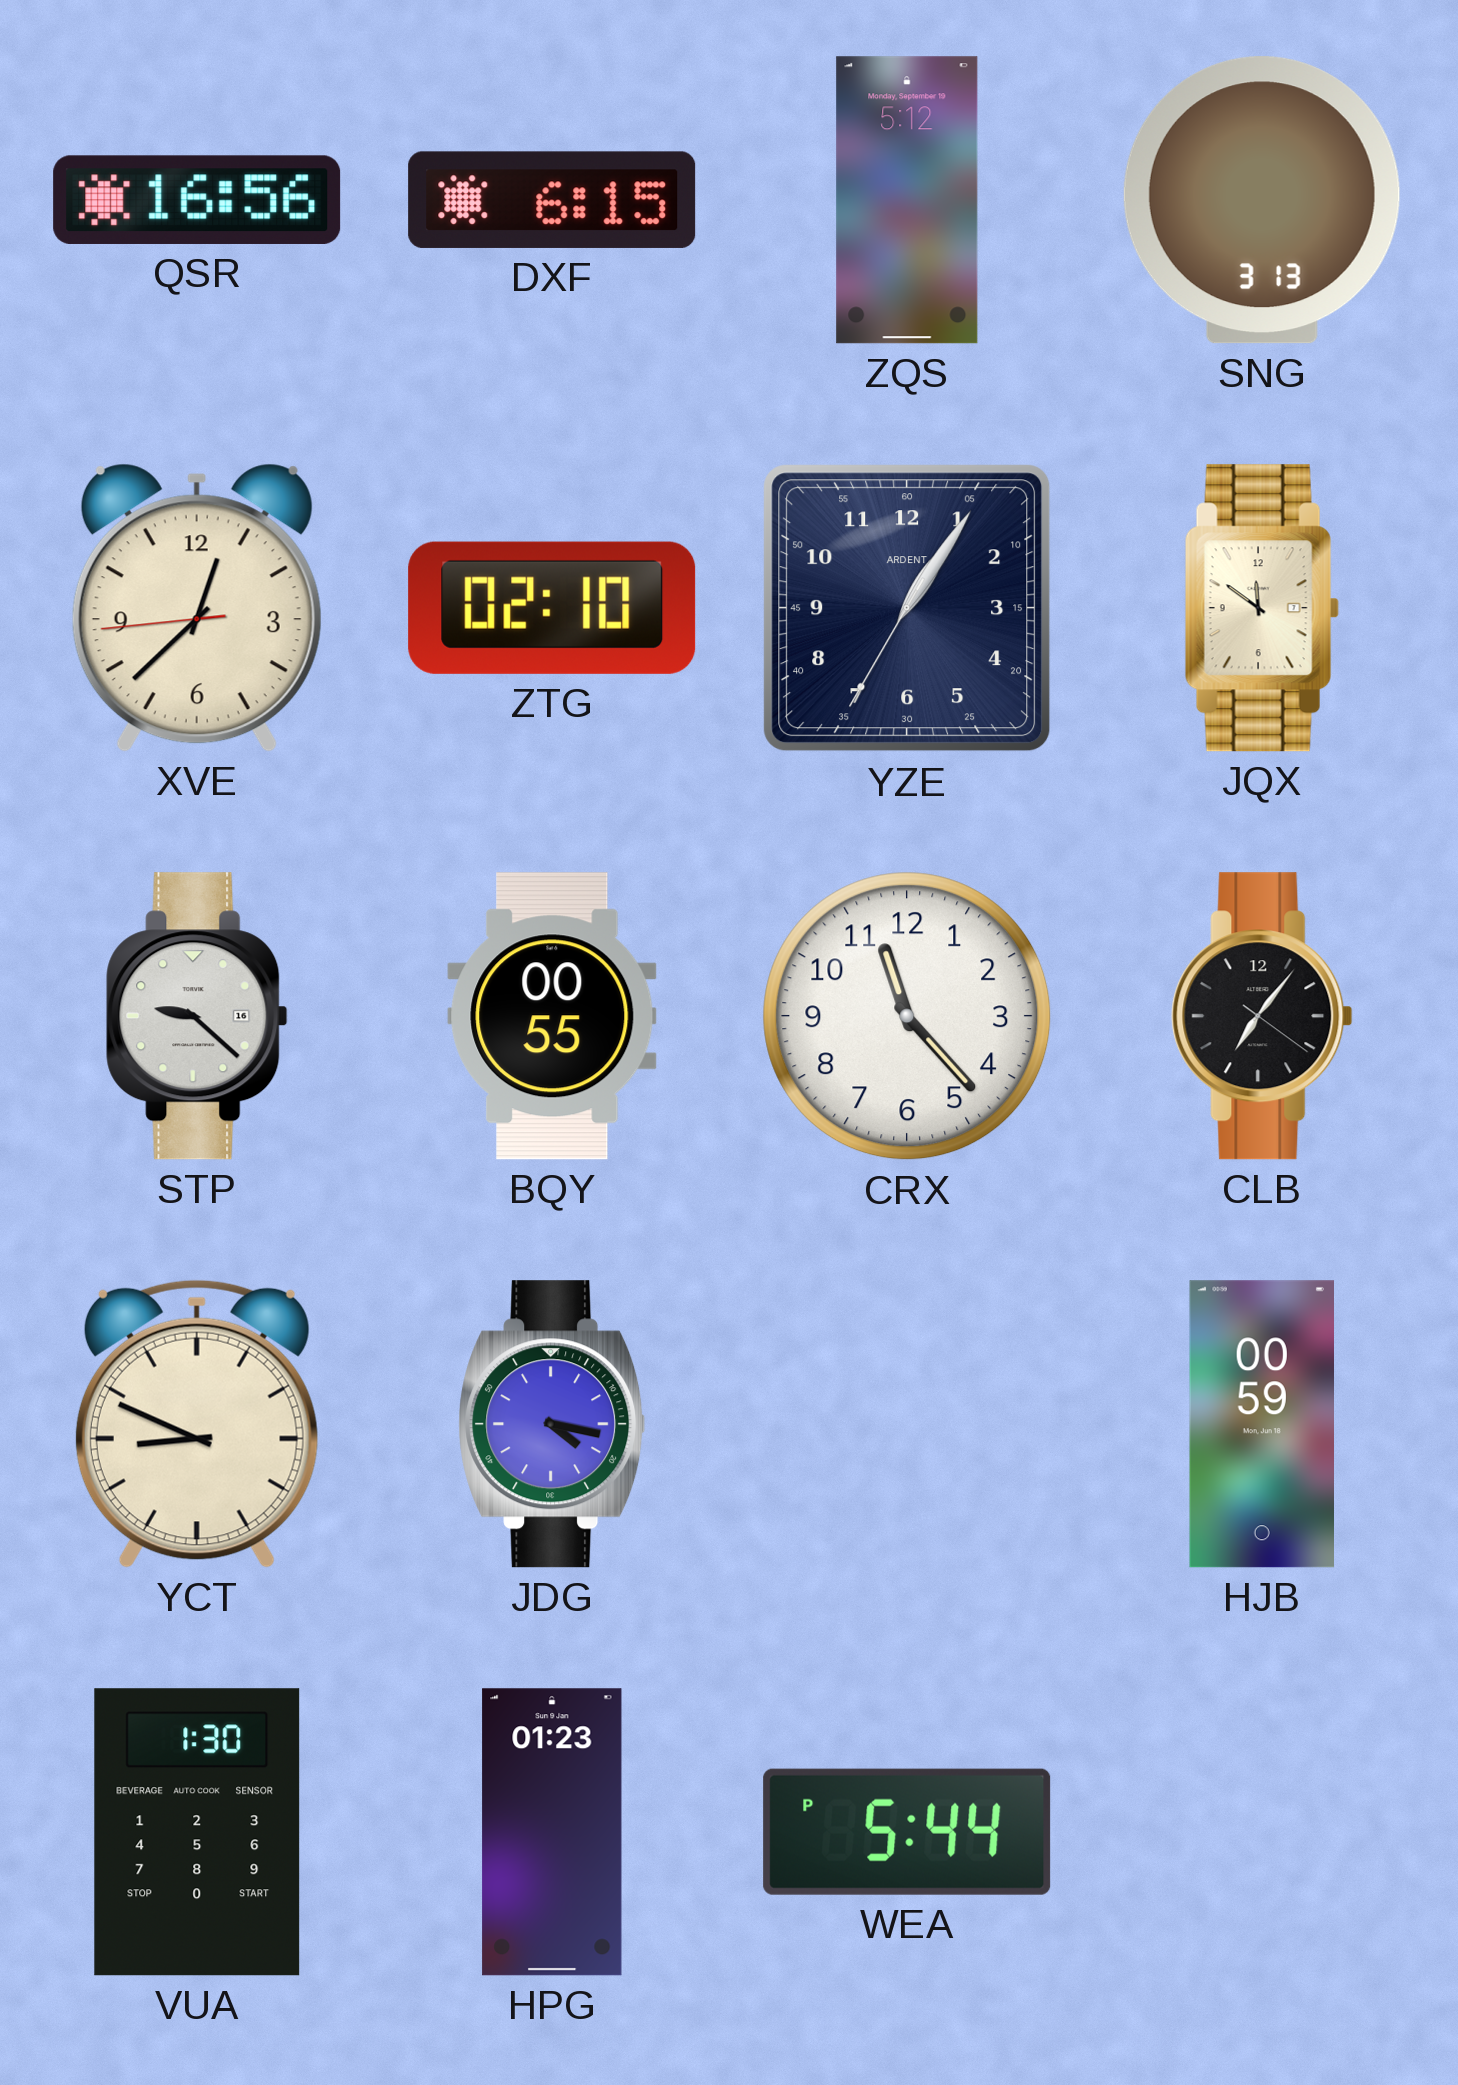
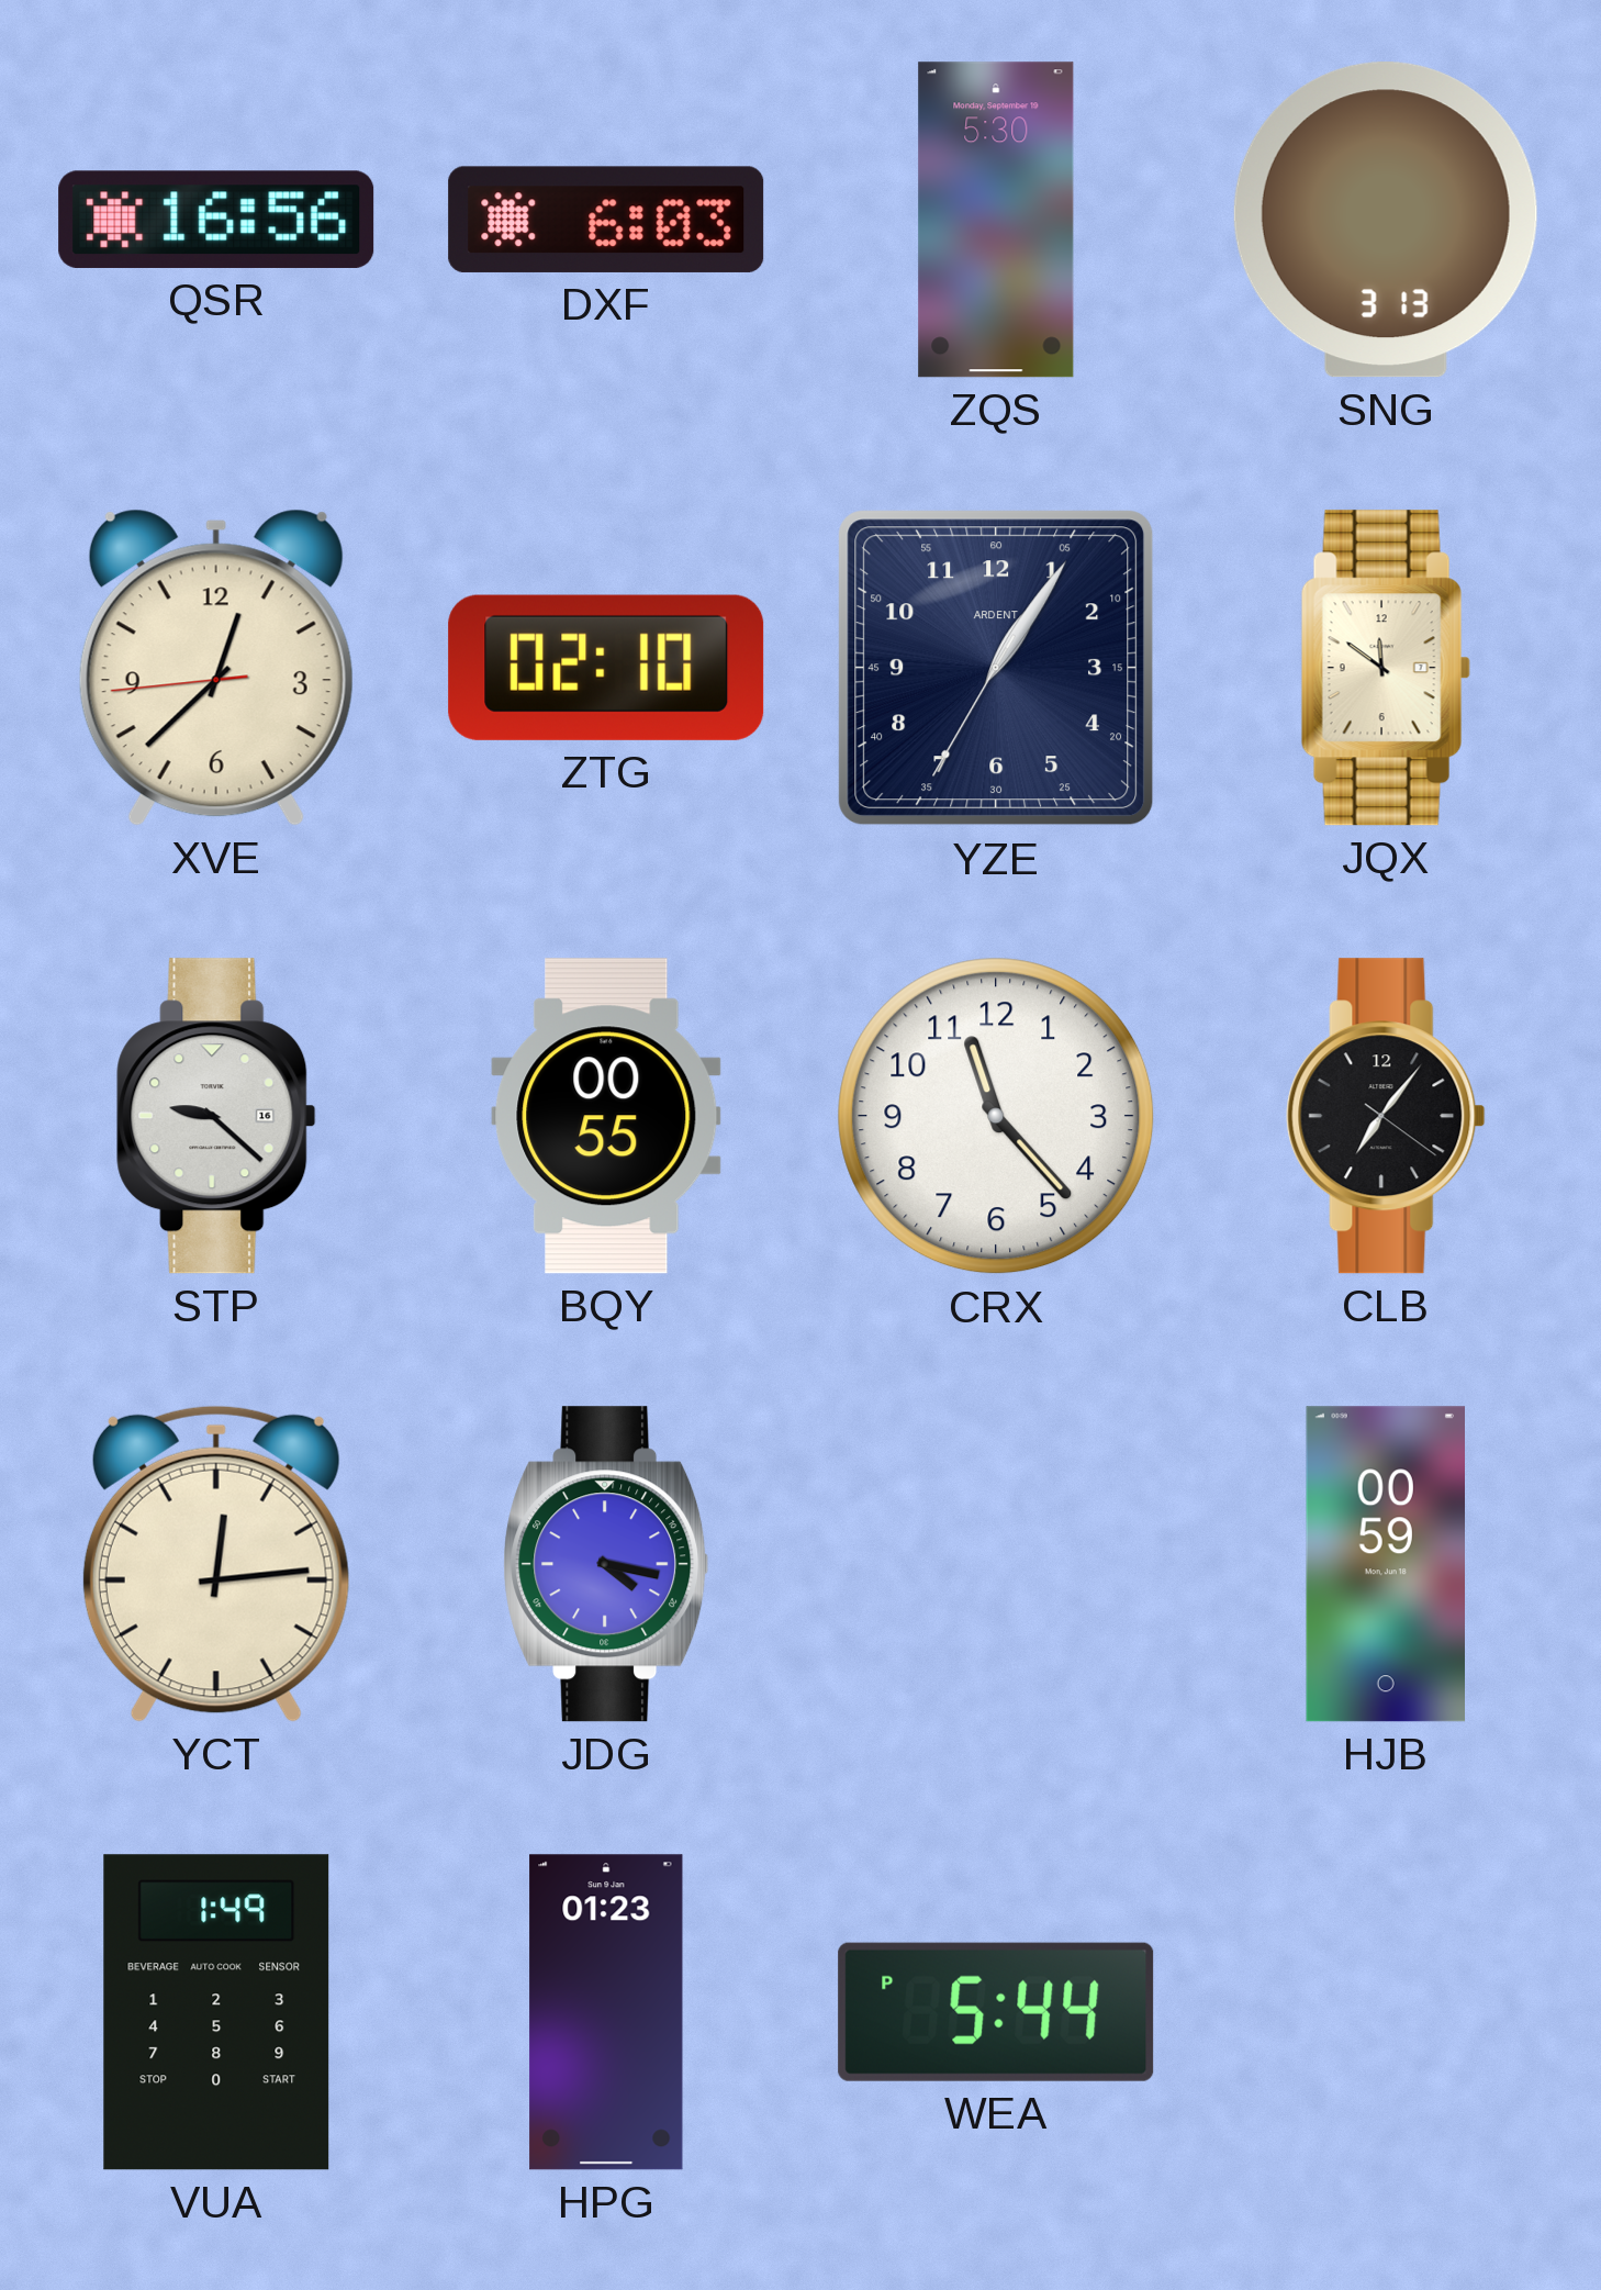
DXF: 6:15 -> 6:03 (606, 220)
ZQS: 5:12 -> 5:30 (996, 220)
YCT: 8:49 -> 12:14 (216, 1564)
VUA: 1:30 -> 1:49 (216, 2012)
